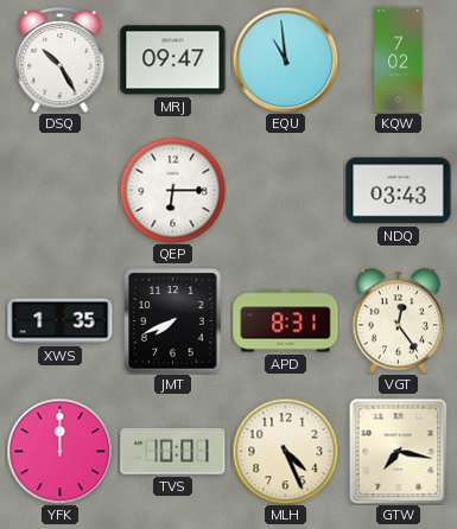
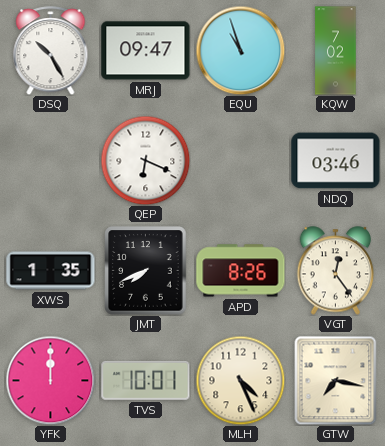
EQU: 10:59 -> 10:57 (240, 50)
QEP: 6:15 -> 6:19 (145, 160)
NDQ: 03:43 -> 03:46 (336, 161)
APD: 8:31 -> 8:26 (241, 271)
